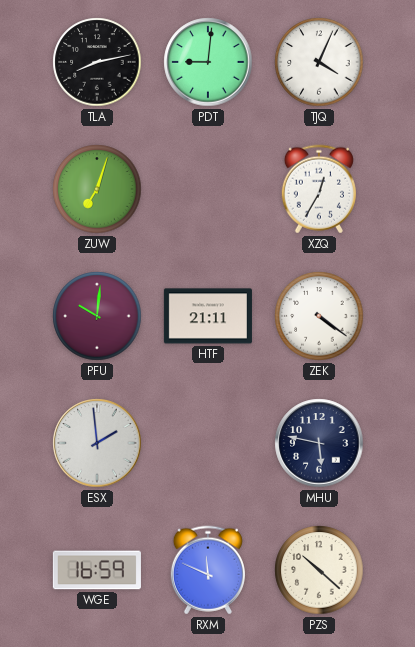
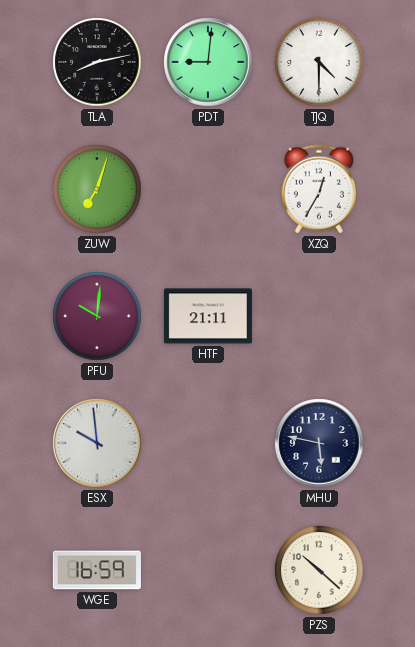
TJQ: 4:04 -> 4:30 (319, 62)
ZEK: 4:21 -> none (319, 316)
ESX: 1:59 -> 9:59 (97, 443)
RXM: 11:49 -> none (208, 570)
